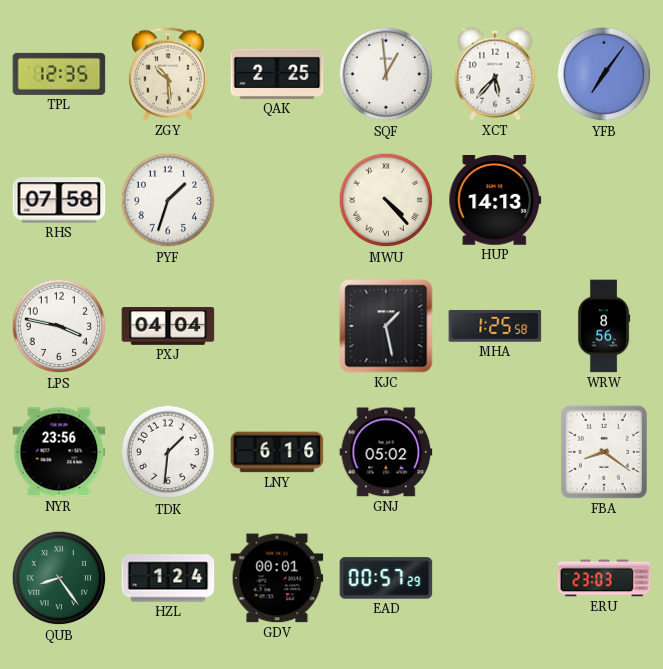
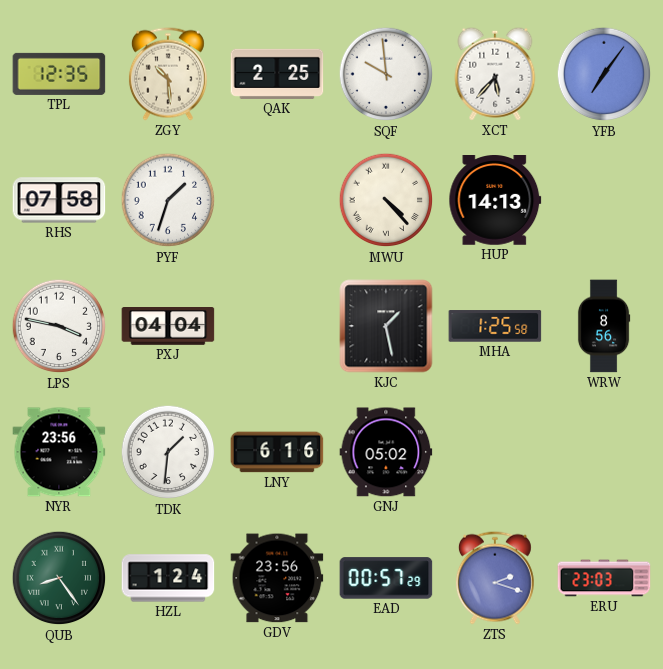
SQF: 12:59 -> 9:59 (386, 74)
FBA: 8:21 -> none (604, 452)
GDV: 00:01 -> 23:56 (277, 578)
ZTS: none -> 2:18 (495, 578)
